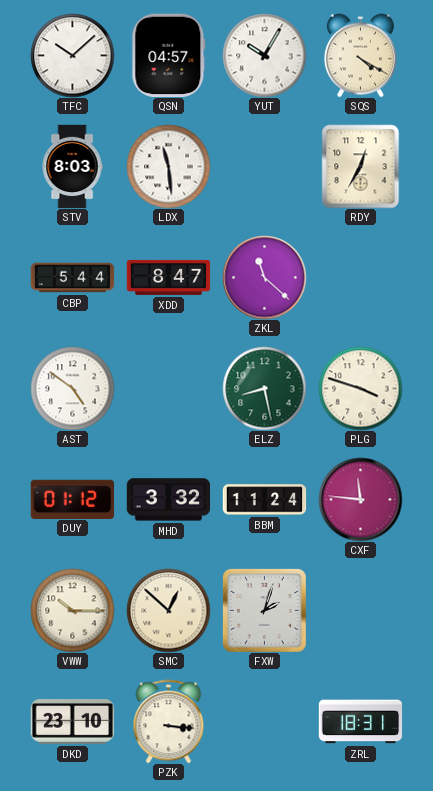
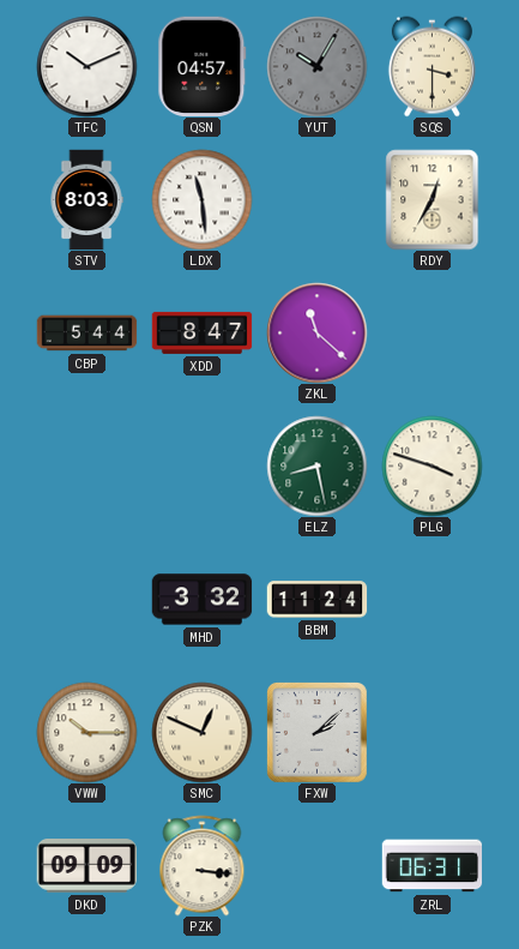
TFC: 10:08 -> 10:11 (86, 66)
YUT dial: white -> grey (316, 66)
SQS: 4:20 -> 3:30 (432, 66)
AST: 4:51 -> none (72, 388)
DUY: 01:12 -> none (72, 499)
CXF: 11:46 -> none (360, 499)
SMC: 12:52 -> 12:49 (201, 732)
FXW: 2:03 -> 2:08 (316, 732)
DKD: 23:10 -> 09:09 (86, 866)
ZRL: 18:31 -> 06:31 (432, 866)
